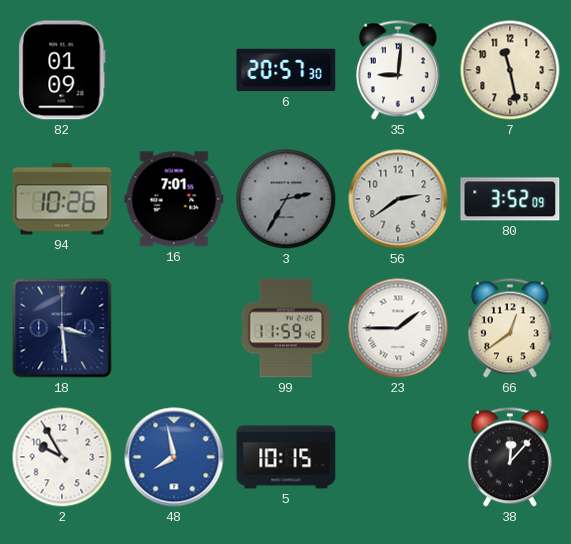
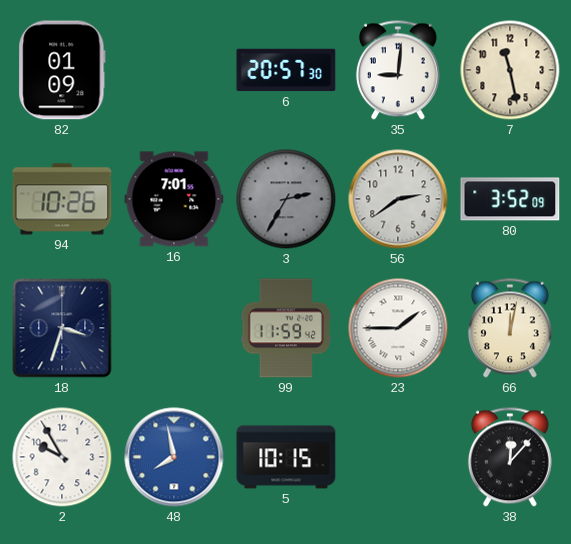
18: 3:29 -> 3:33 (62, 328)
66: 12:39 -> 12:02 (510, 328)
